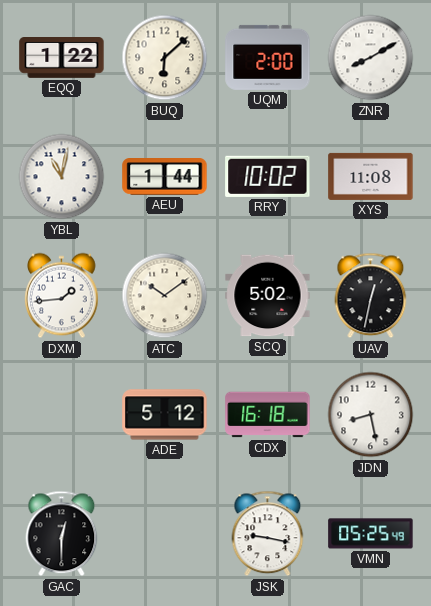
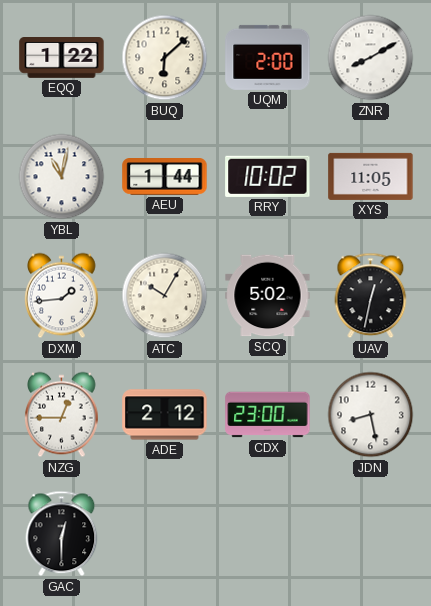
XYS: 11:08 -> 11:05 (371, 176)
ATC: 10:09 -> 10:05 (165, 296)
NZG: none -> 12:45 (62, 415)
ADE: 5:12 -> 2:12 (165, 415)
CDX: 16:18 -> 23:00 (268, 415)
JSK: 9:17 -> none (268, 534)
VMN: 05:25 -> none (371, 534)
